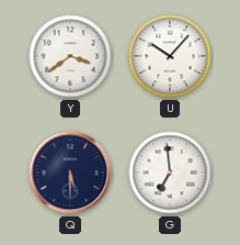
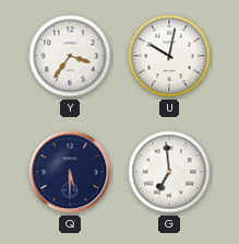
Y: 3:39 -> 3:36 (70, 56)
U: 10:07 -> 10:02 (169, 56)
